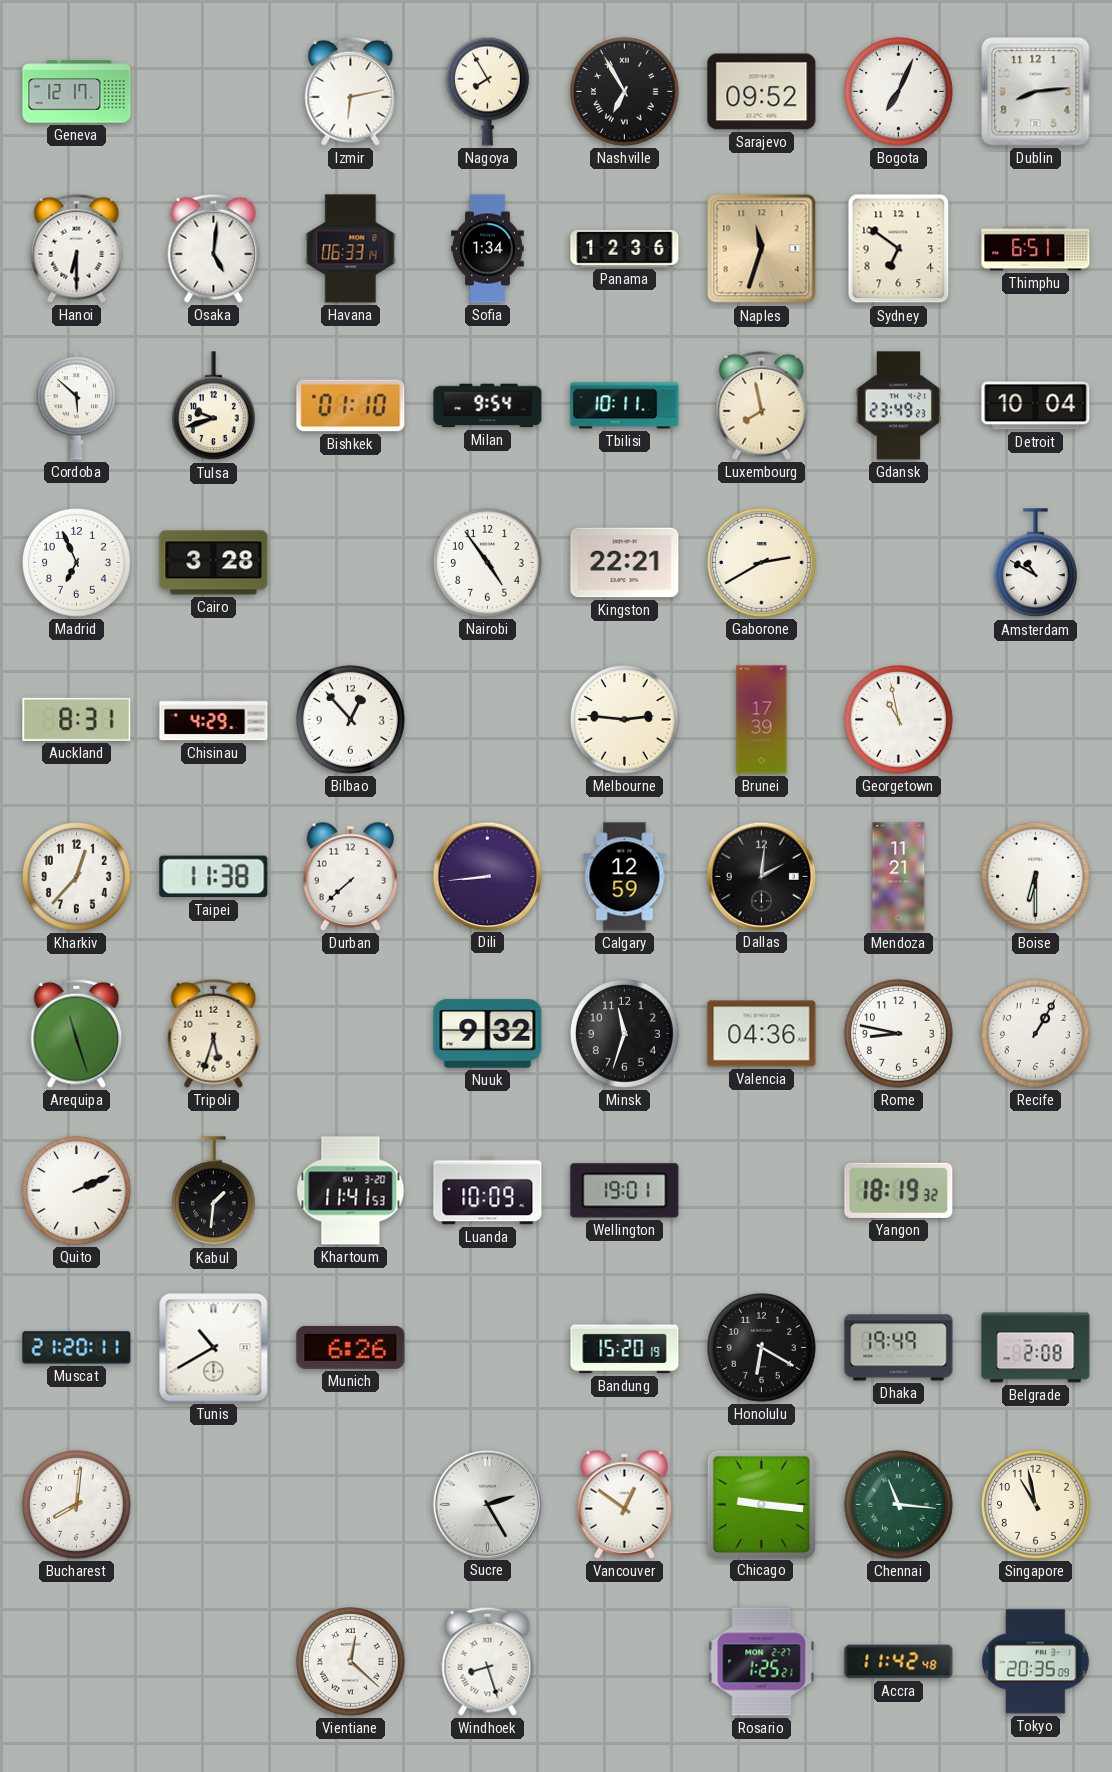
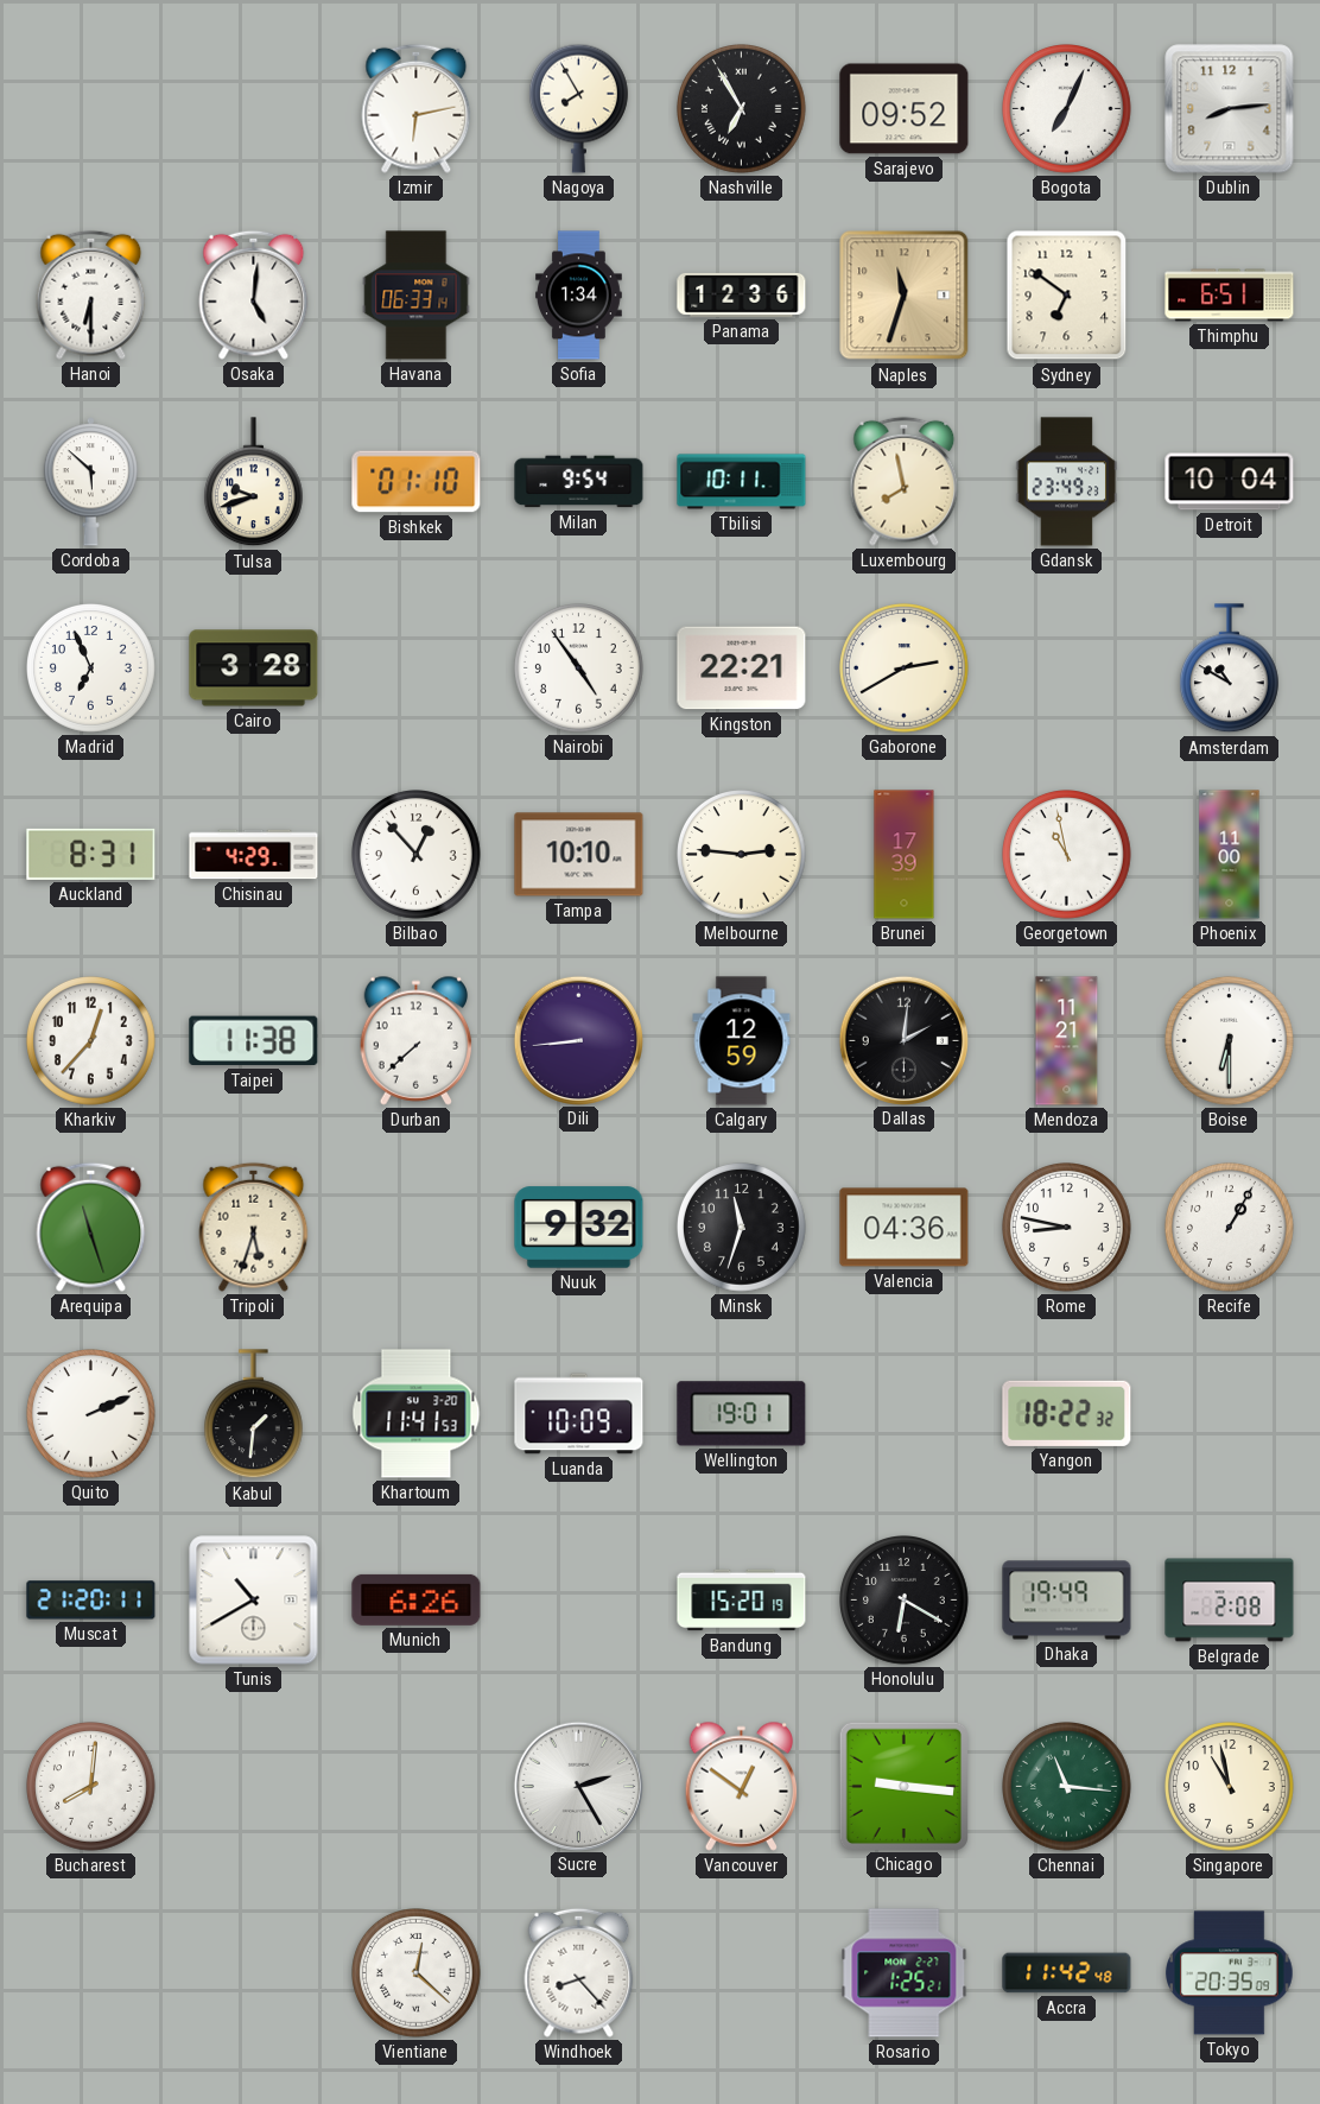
Geneva: 12:17 -> none (77, 92)
Tampa: none -> 10:10 (579, 855)
Phoenix: none -> 11:00 (1230, 855)
Yangon: 18:19 -> 18:22 (1067, 1413)
Windhoek: 8:27 -> 8:23 (579, 1972)
